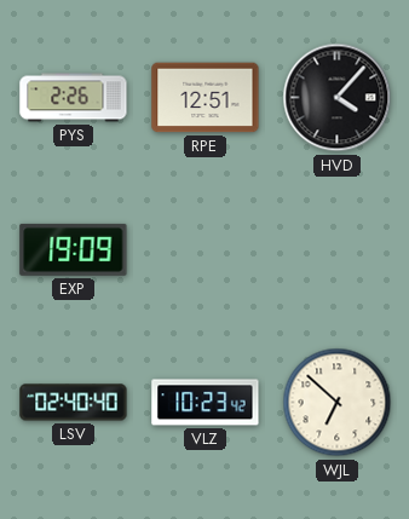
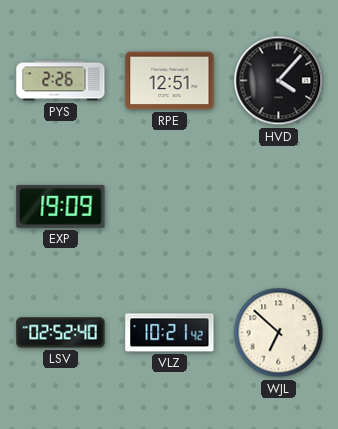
LSV: 02:40 -> 02:52 (61, 333)
VLZ: 10:23 -> 10:21 (170, 333)
